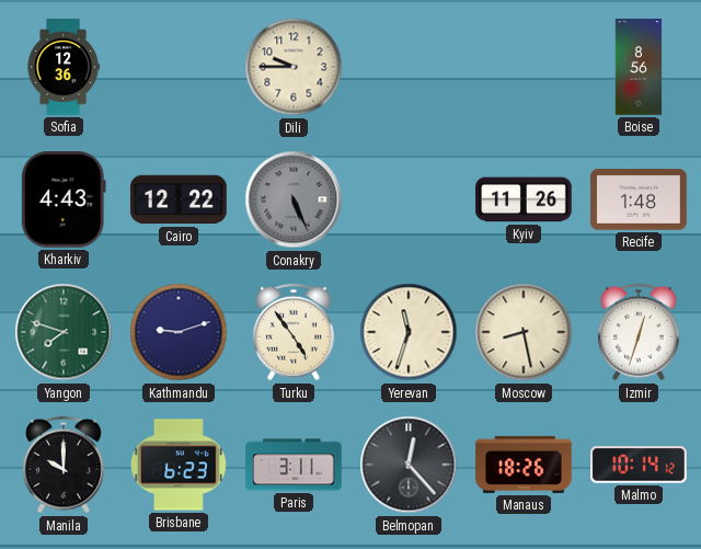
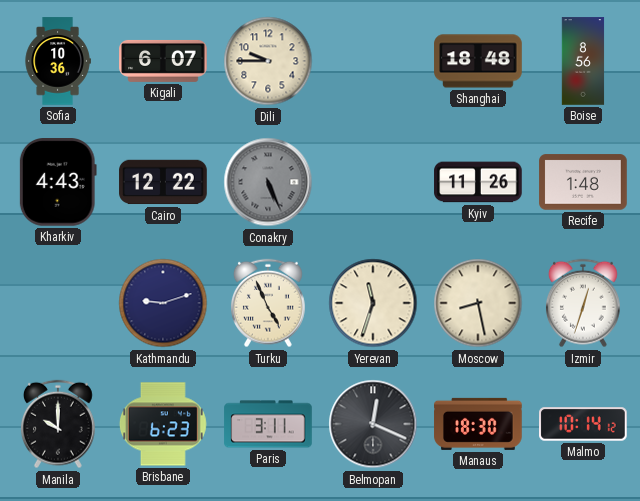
Sofia: 12:36 -> 10:36 (58, 61)
Kigali: none -> 6:07 (163, 61)
Shanghai: none -> 18:48 (478, 61)
Yangon: 7:48 -> none (64, 332)
Turku: 4:54 -> 4:56 (268, 303)
Belmopan: 12:23 -> 12:19 (373, 424)
Manaus: 18:26 -> 18:30 (478, 424)
